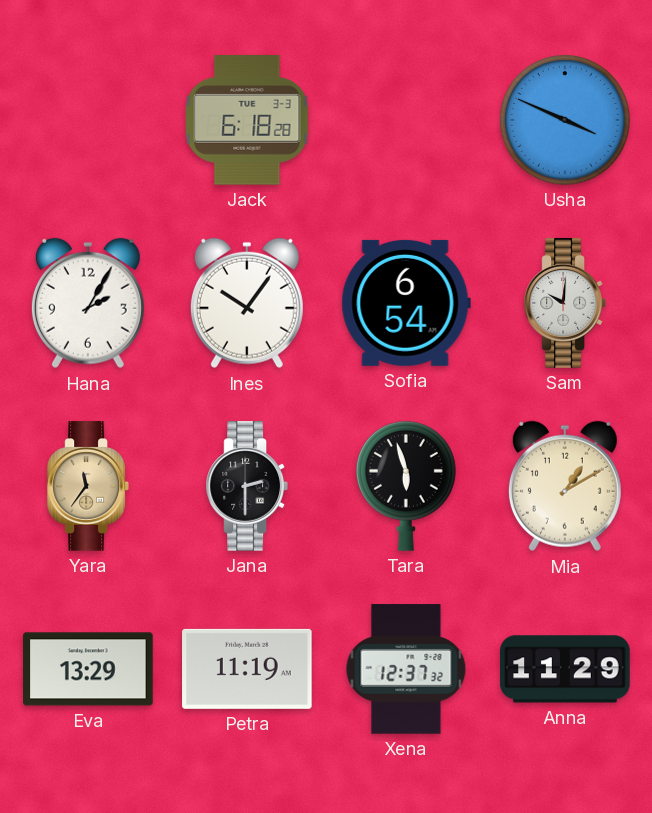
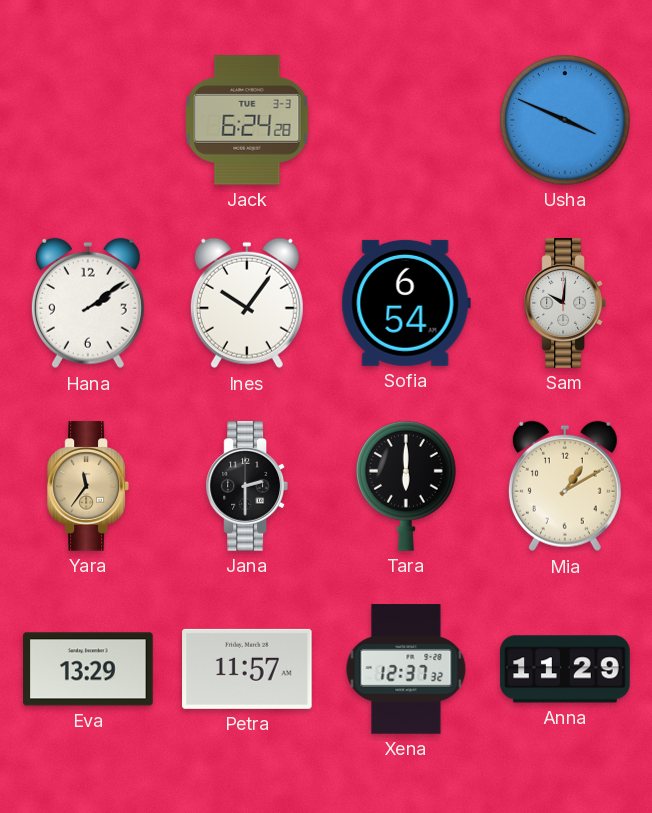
Jack: 6:18 -> 6:24 (247, 120)
Hana: 2:05 -> 2:09 (88, 303)
Tara: 5:57 -> 6:00 (406, 486)
Petra: 11:19 -> 11:57 (247, 669)
